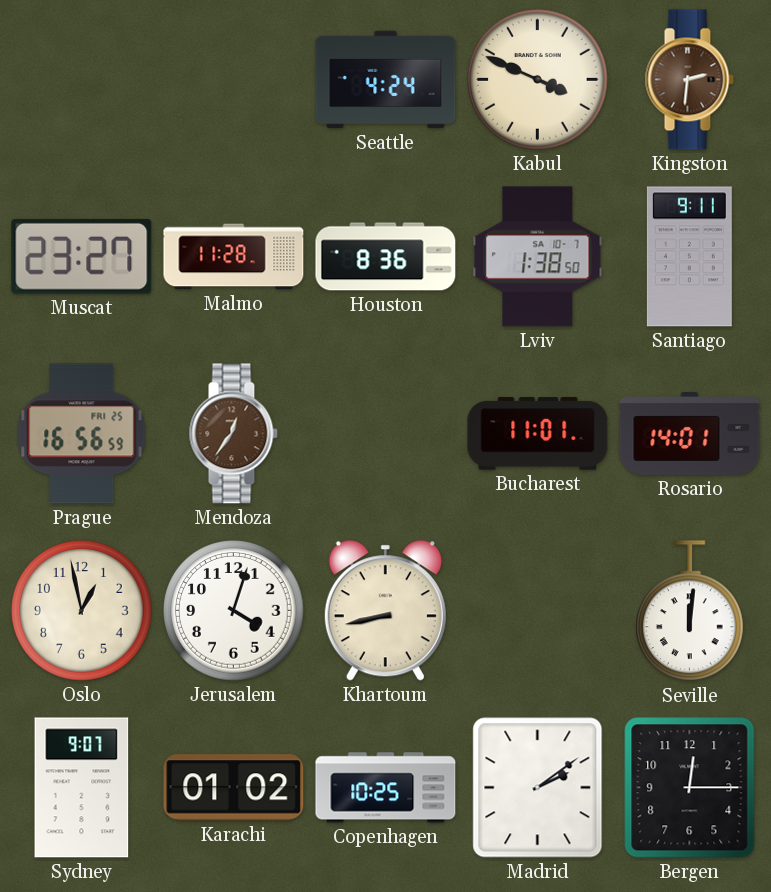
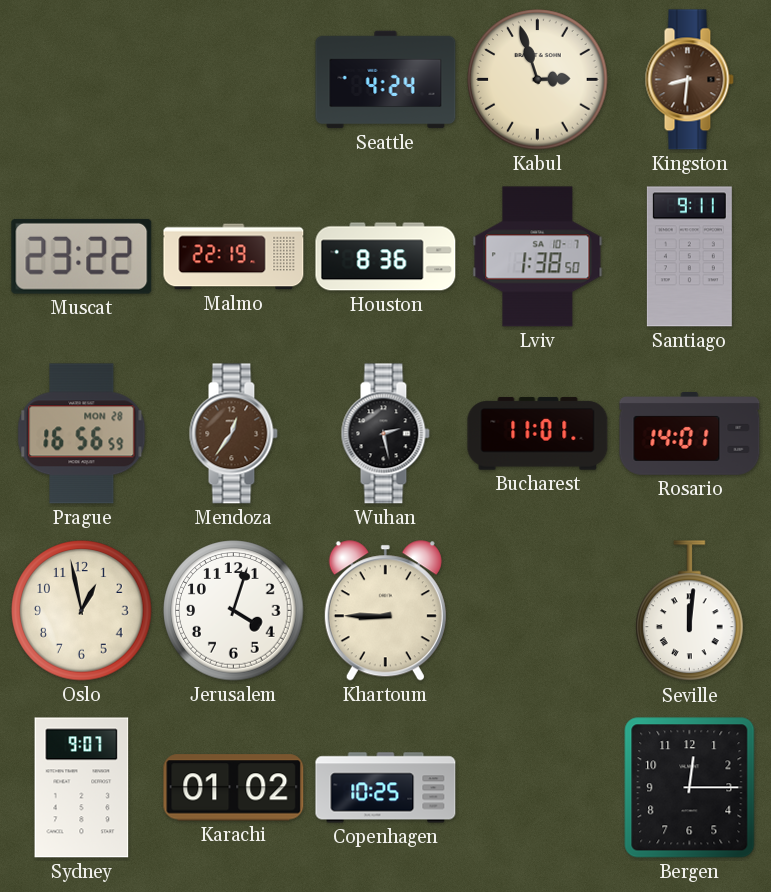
Kabul: 3:49 -> 2:57 (538, 80)
Kingston: 2:31 -> 8:31 (689, 80)
Muscat: 23:27 -> 23:22 (82, 256)
Malmo: 11:28 -> 22:19 (234, 257)
Prague date: FRI 25 -> MON 28 (82, 434)
Wuhan: none -> 2:28 (385, 434)
Khartoum: 8:43 -> 8:45 (385, 611)
Madrid: 2:09 -> none (538, 788)
